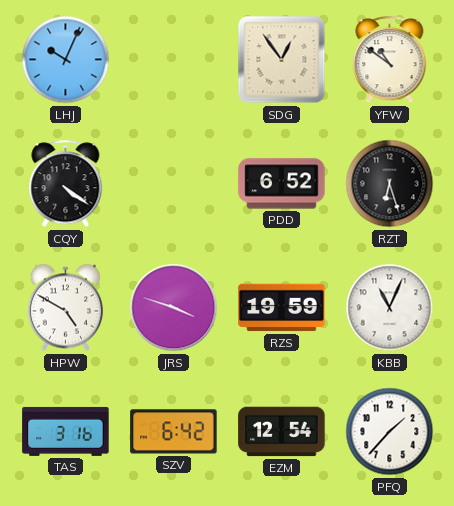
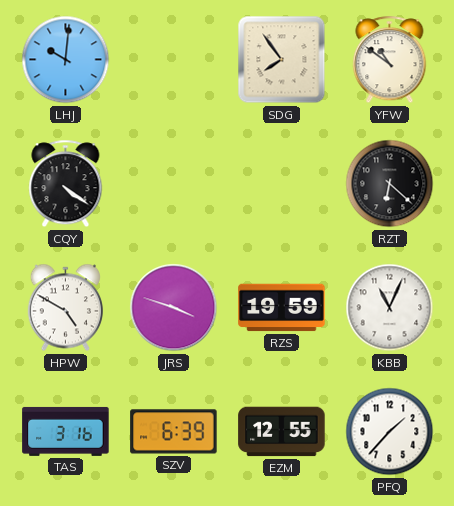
LHJ: 10:04 -> 10:01 (66, 60)
SDG: 12:54 -> 7:54 (282, 60)
PDD: 6:52 -> none (282, 184)
RZT: 6:27 -> 6:22 (390, 184)
SZV: 6:42 -> 6:39 (174, 432)
EZM: 12:54 -> 12:55 (282, 432)
